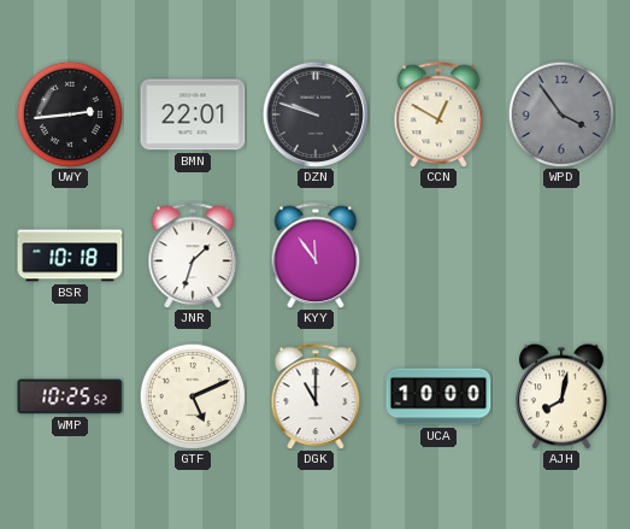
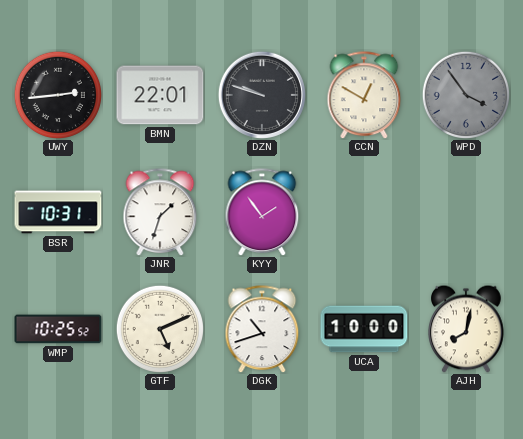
BSR: 10:18 -> 10:31 (58, 212)
KYY: 11:54 -> 1:54 (262, 212)
DGK: 11:00 -> 10:42 (262, 329)
